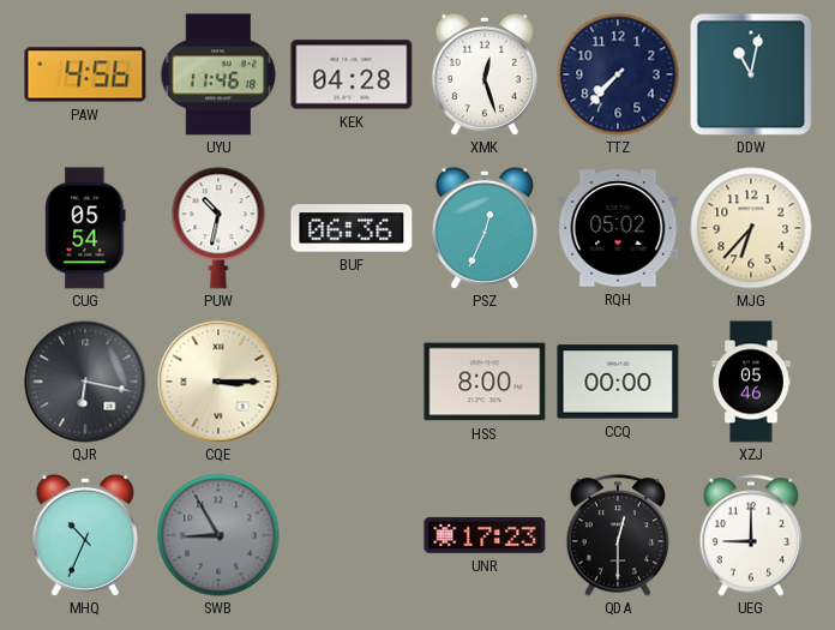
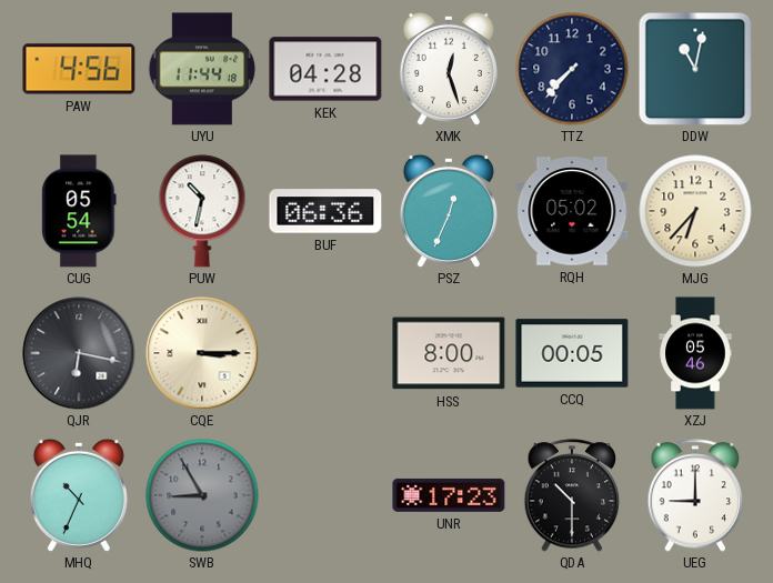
UYU: 11:46 -> 11:44 (202, 69)
CCQ: 00:00 -> 00:05 (572, 353)
QDA: 12:30 -> 10:30 (572, 495)
